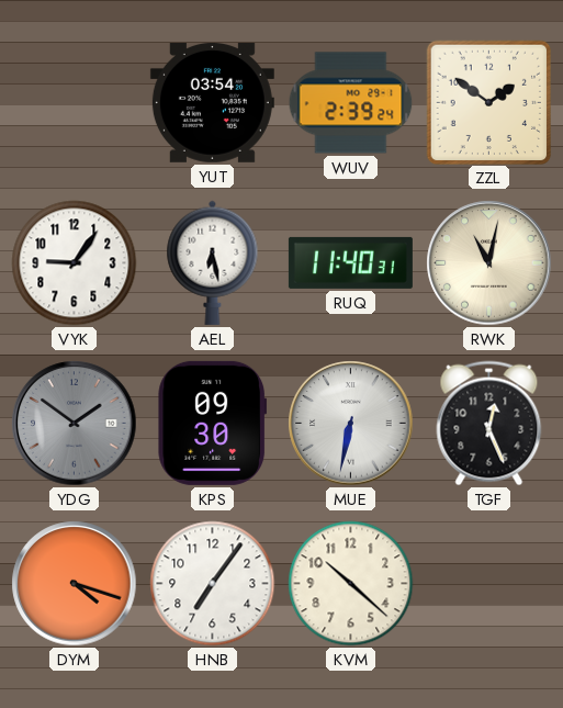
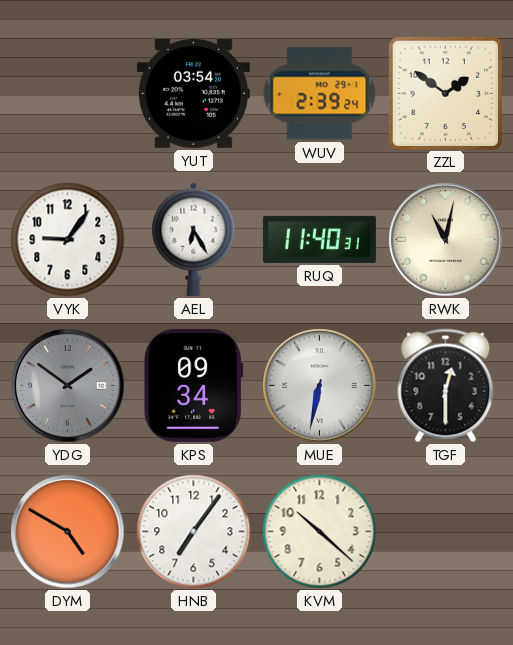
AEL: 6:28 -> 6:25 (194, 239)
KPS: 09:30 -> 09:34 (194, 385)
TGF: 12:26 -> 12:30 (446, 386)
DYM: 4:18 -> 4:50 (68, 532)
